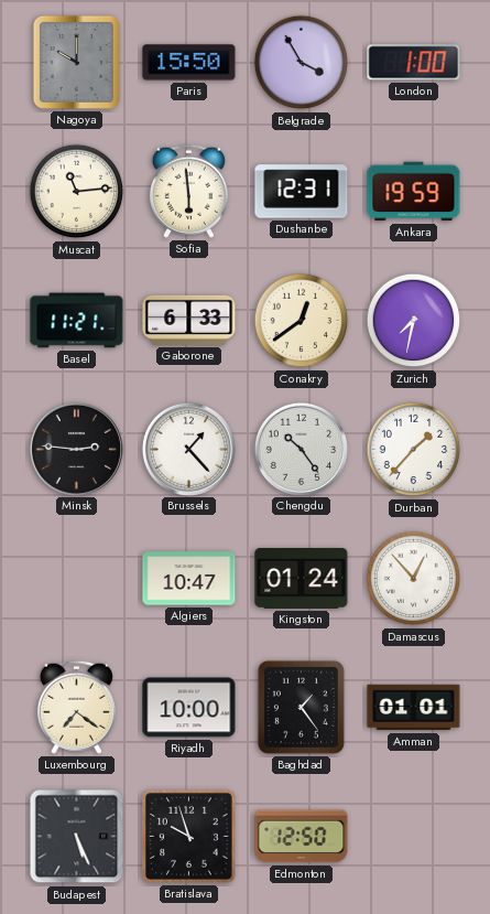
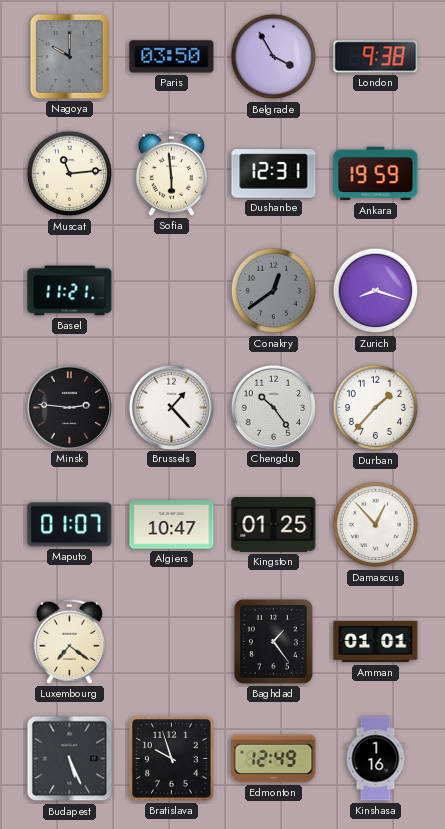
Paris: 15:50 -> 03:50 (172, 57)
London: 1:00 -> 9:38 (376, 57)
Gaborone: 6:33 -> none (189, 320)
Conakry dial: cream -> grey (274, 291)
Zurich: 7:32 -> 8:18 (376, 291)
Maputo: none -> 01:07 (70, 525)
Kingston: 01:24 -> 01:25 (274, 525)
Riyadh: 10:00 -> none (189, 708)
Edmonton: 12:50 -> 12:49 (274, 759)
Kinshasa: none -> 1:16 (376, 759)
